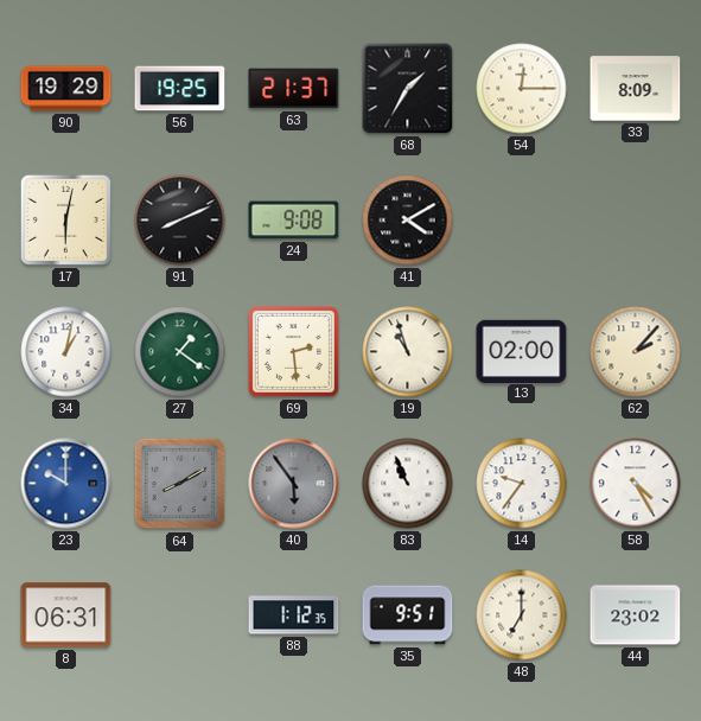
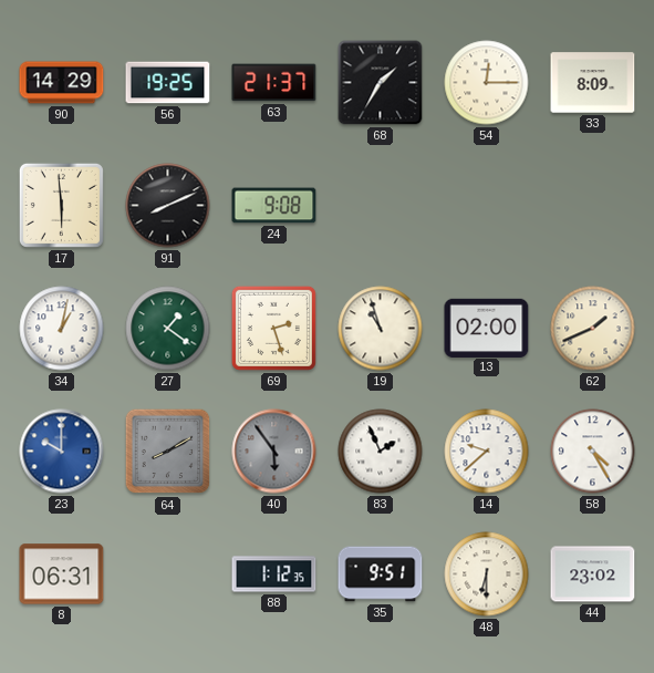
90: 19:29 -> 14:29 (62, 83)
17: 6:02 -> 5:59 (61, 205)
41: 4:10 -> none (408, 221)
69: 2:29 -> 2:27 (273, 328)
62: 2:07 -> 1:41 (593, 329)
83: 10:56 -> 1:56 (381, 452)
14: 9:36 -> 9:38 (487, 452)
48: 7:00 -> 6:30 (487, 574)
